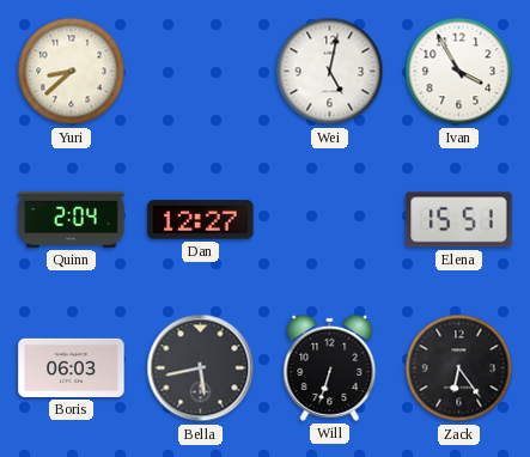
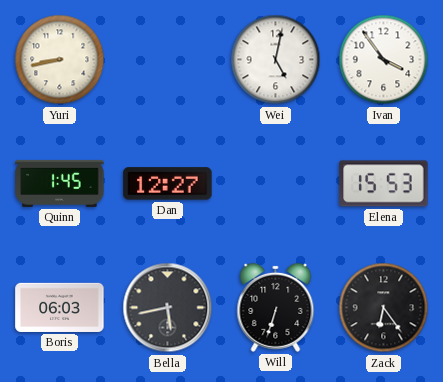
Yuri: 8:38 -> 8:43 (60, 60)
Ivan: 3:55 -> 3:54 (384, 60)
Quinn: 2:04 -> 1:45 (60, 183)
Elena: 15:51 -> 15:53 (384, 184)
